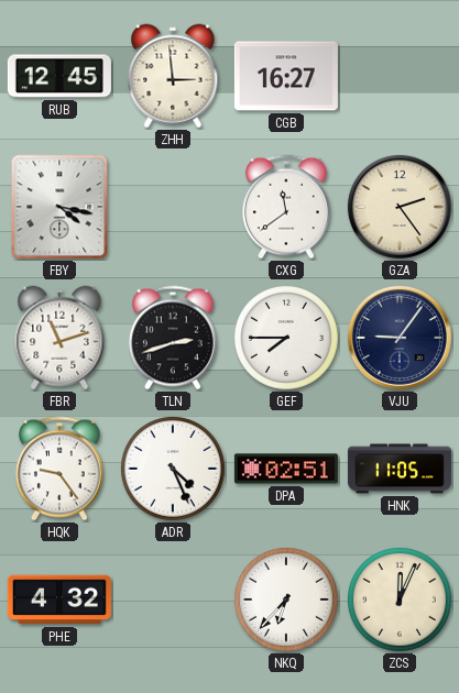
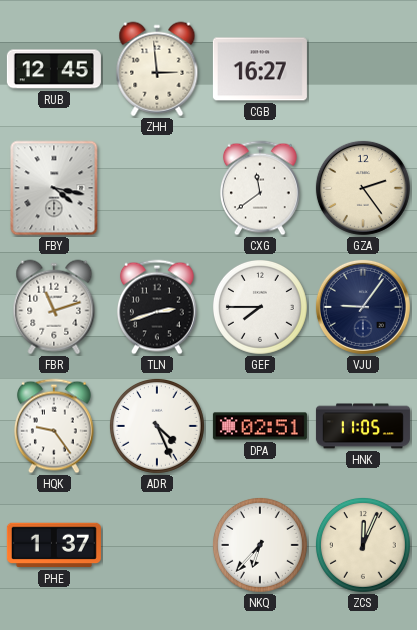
PHE: 4:32 -> 1:37 (54, 545)
